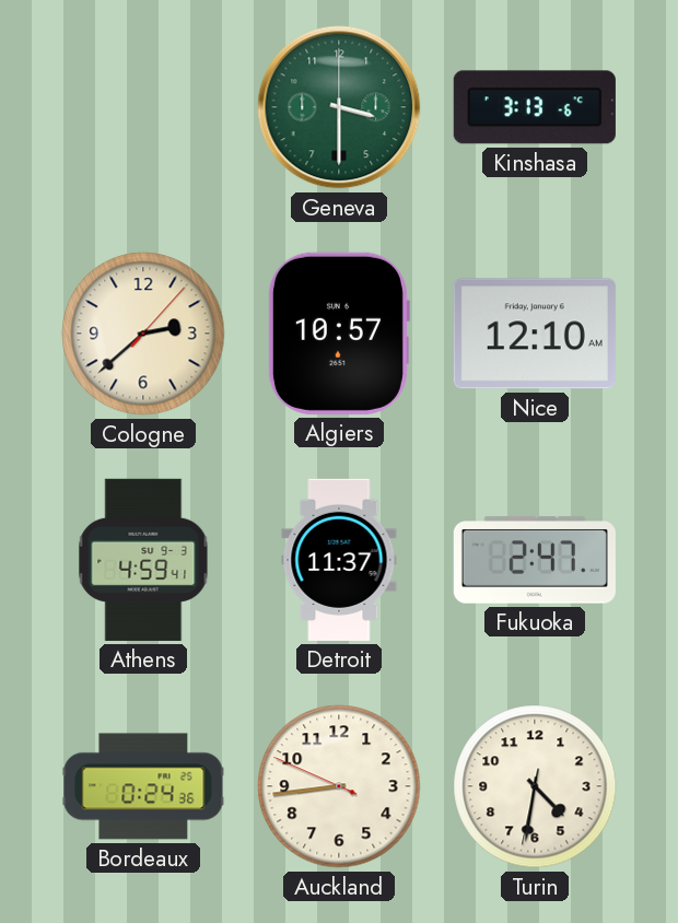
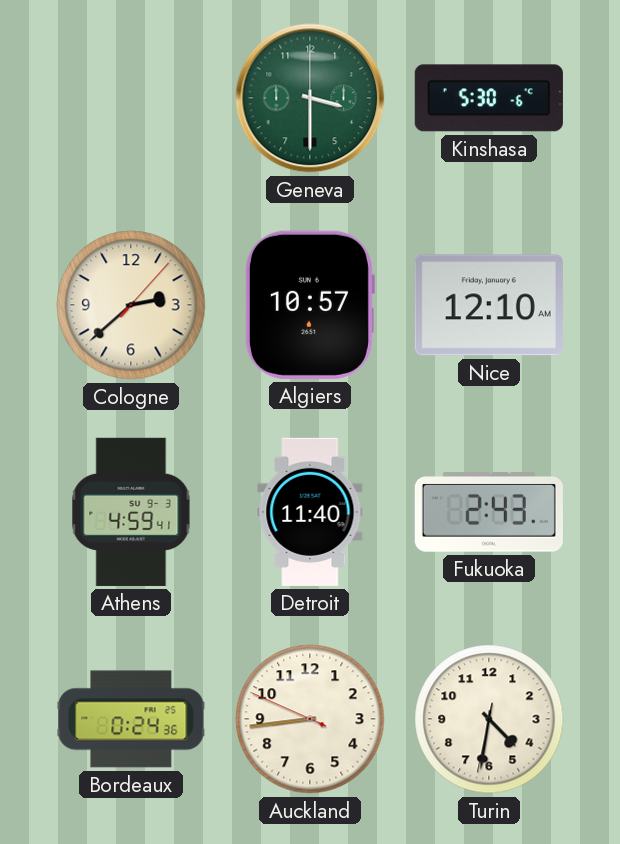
Kinshasa: 3:13 -> 5:30 (489, 98)
Detroit: 11:37 -> 11:40 (310, 512)
Fukuoka: 2:47 -> 2:43 (489, 512)
